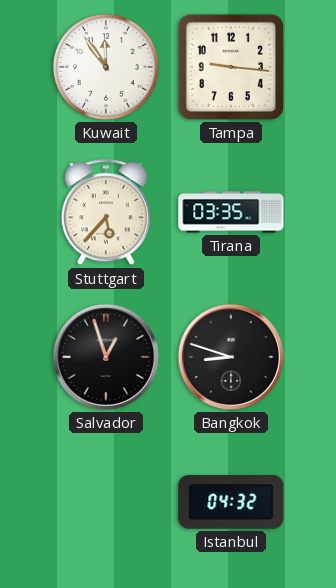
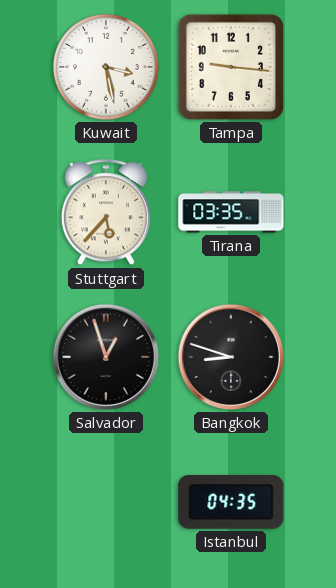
Kuwait: 11:54 -> 3:28 (106, 67)
Istanbul: 04:32 -> 04:35 (231, 502)
